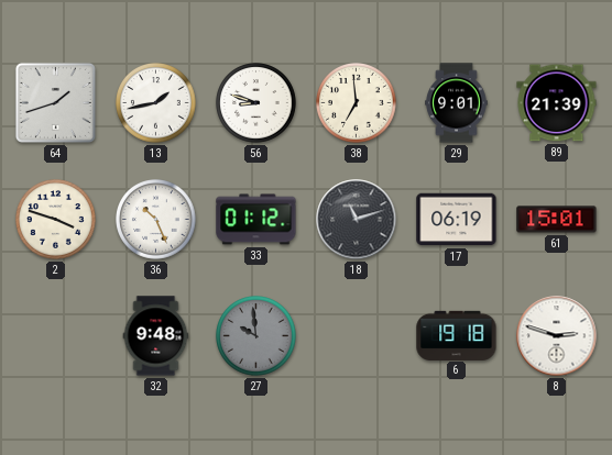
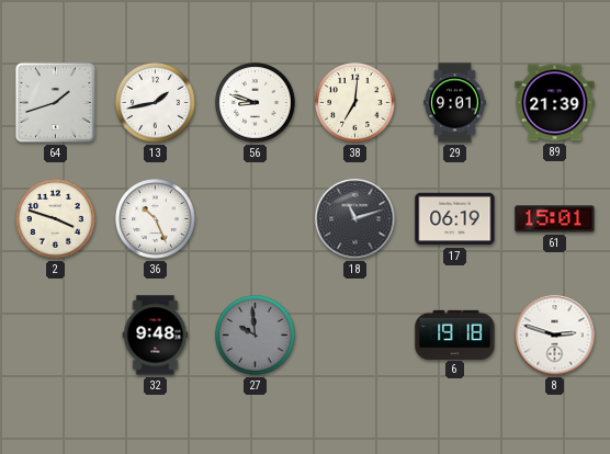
38: 6:59 -> 7:01 (355, 103)
33: 01:12 -> none (256, 220)
